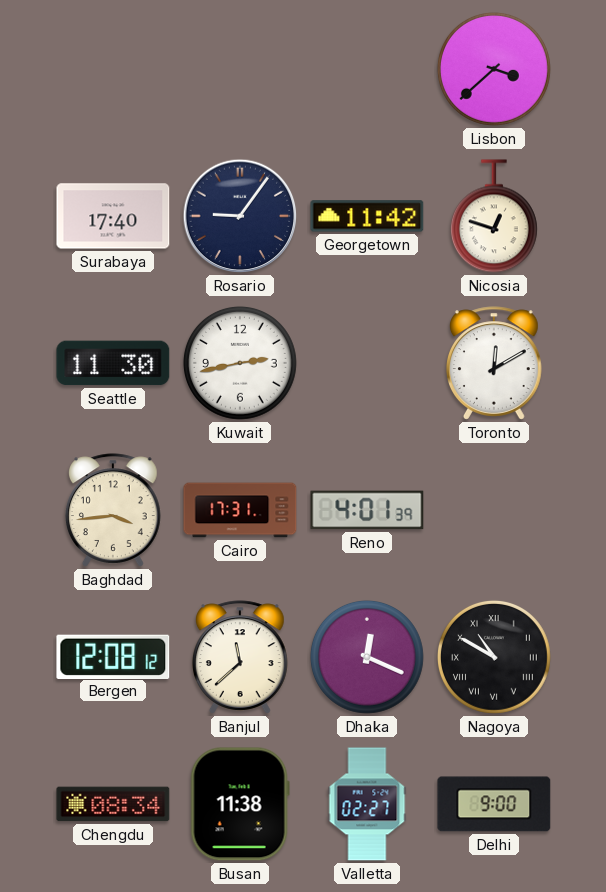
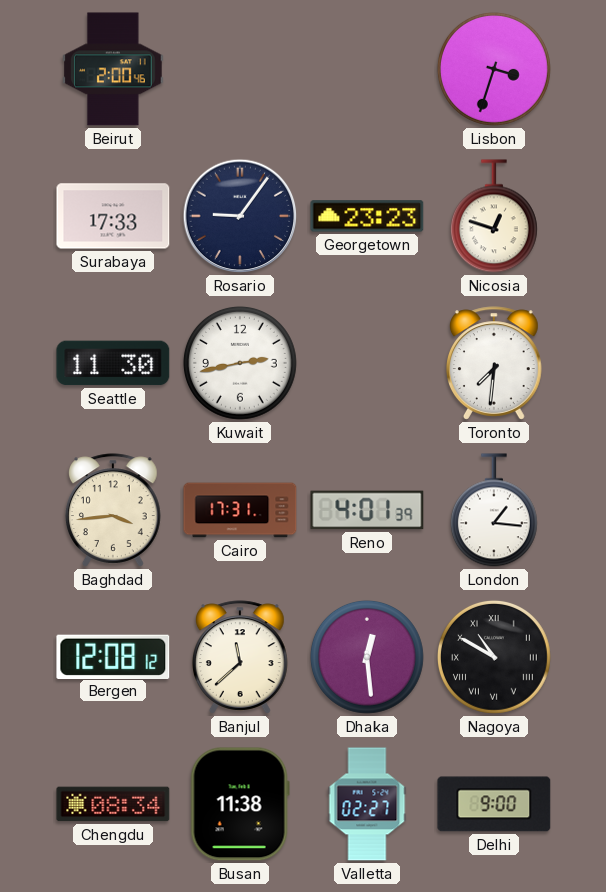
Beirut: none -> 2:00 (113, 69)
Lisbon: 3:38 -> 3:33 (494, 69)
Surabaya: 17:40 -> 17:33 (113, 216)
Georgetown: 11:42 -> 23:23 (367, 216)
Toronto: 12:10 -> 7:31 (494, 363)
London: none -> 1:16 (494, 510)
Dhaka: 12:19 -> 12:29 (367, 657)
